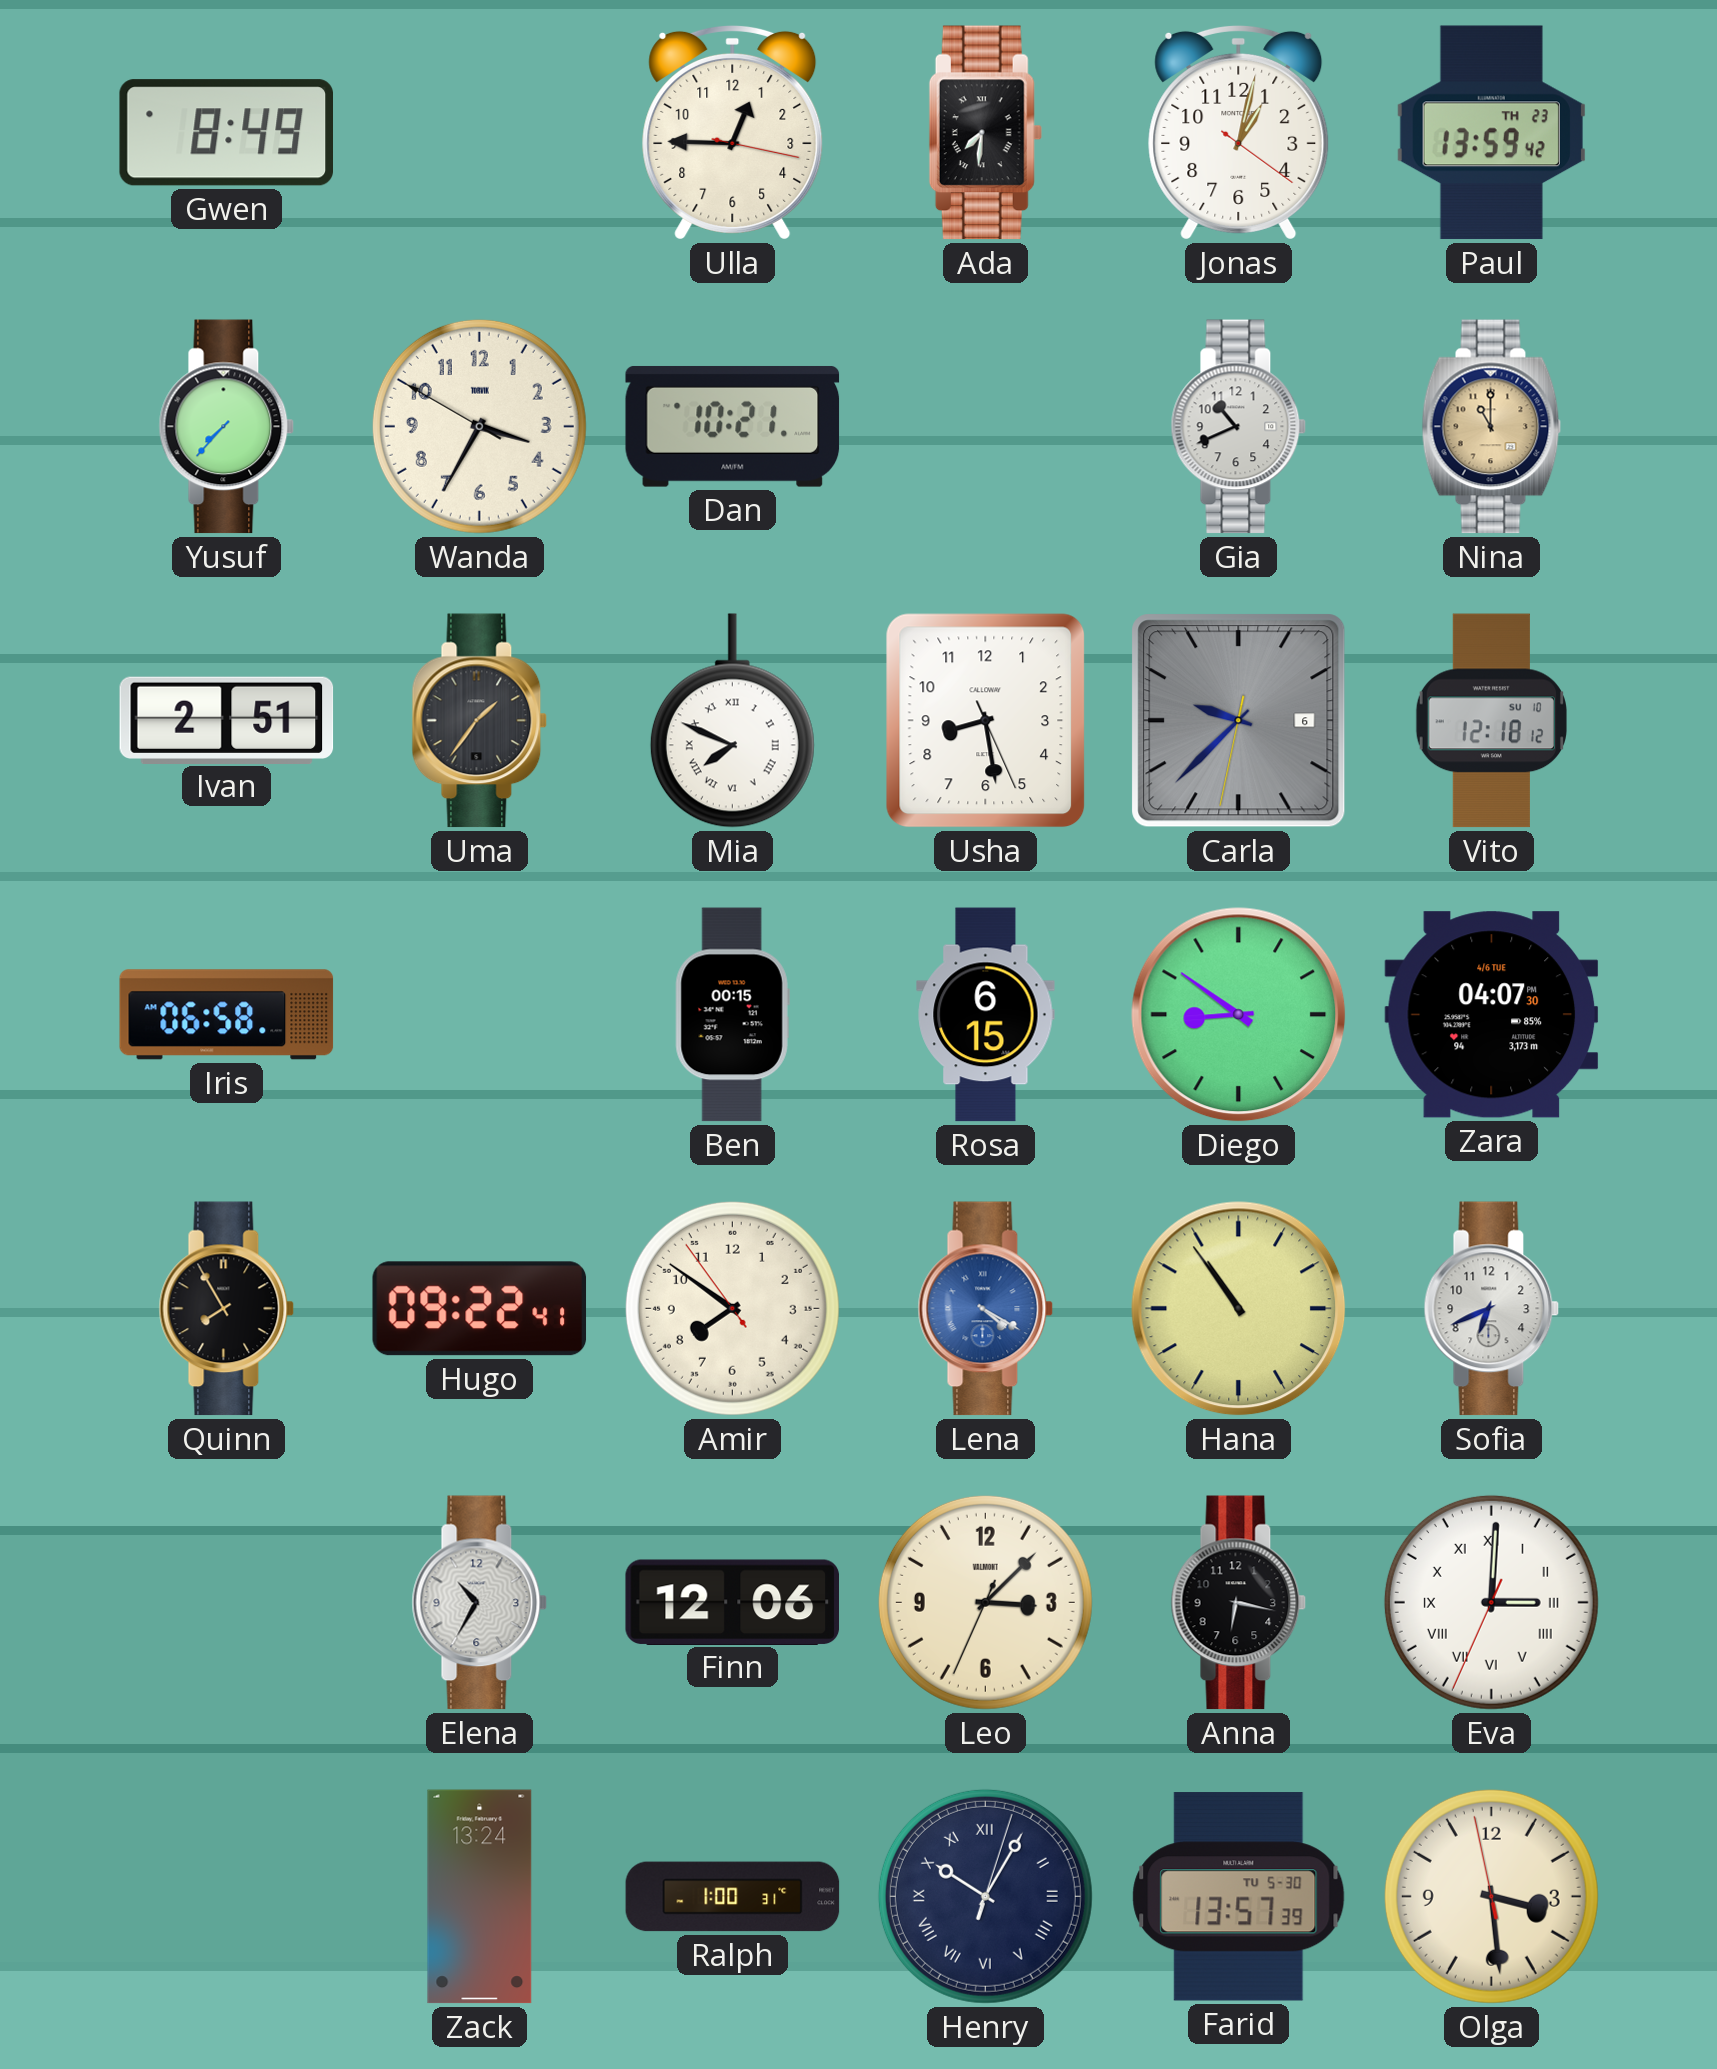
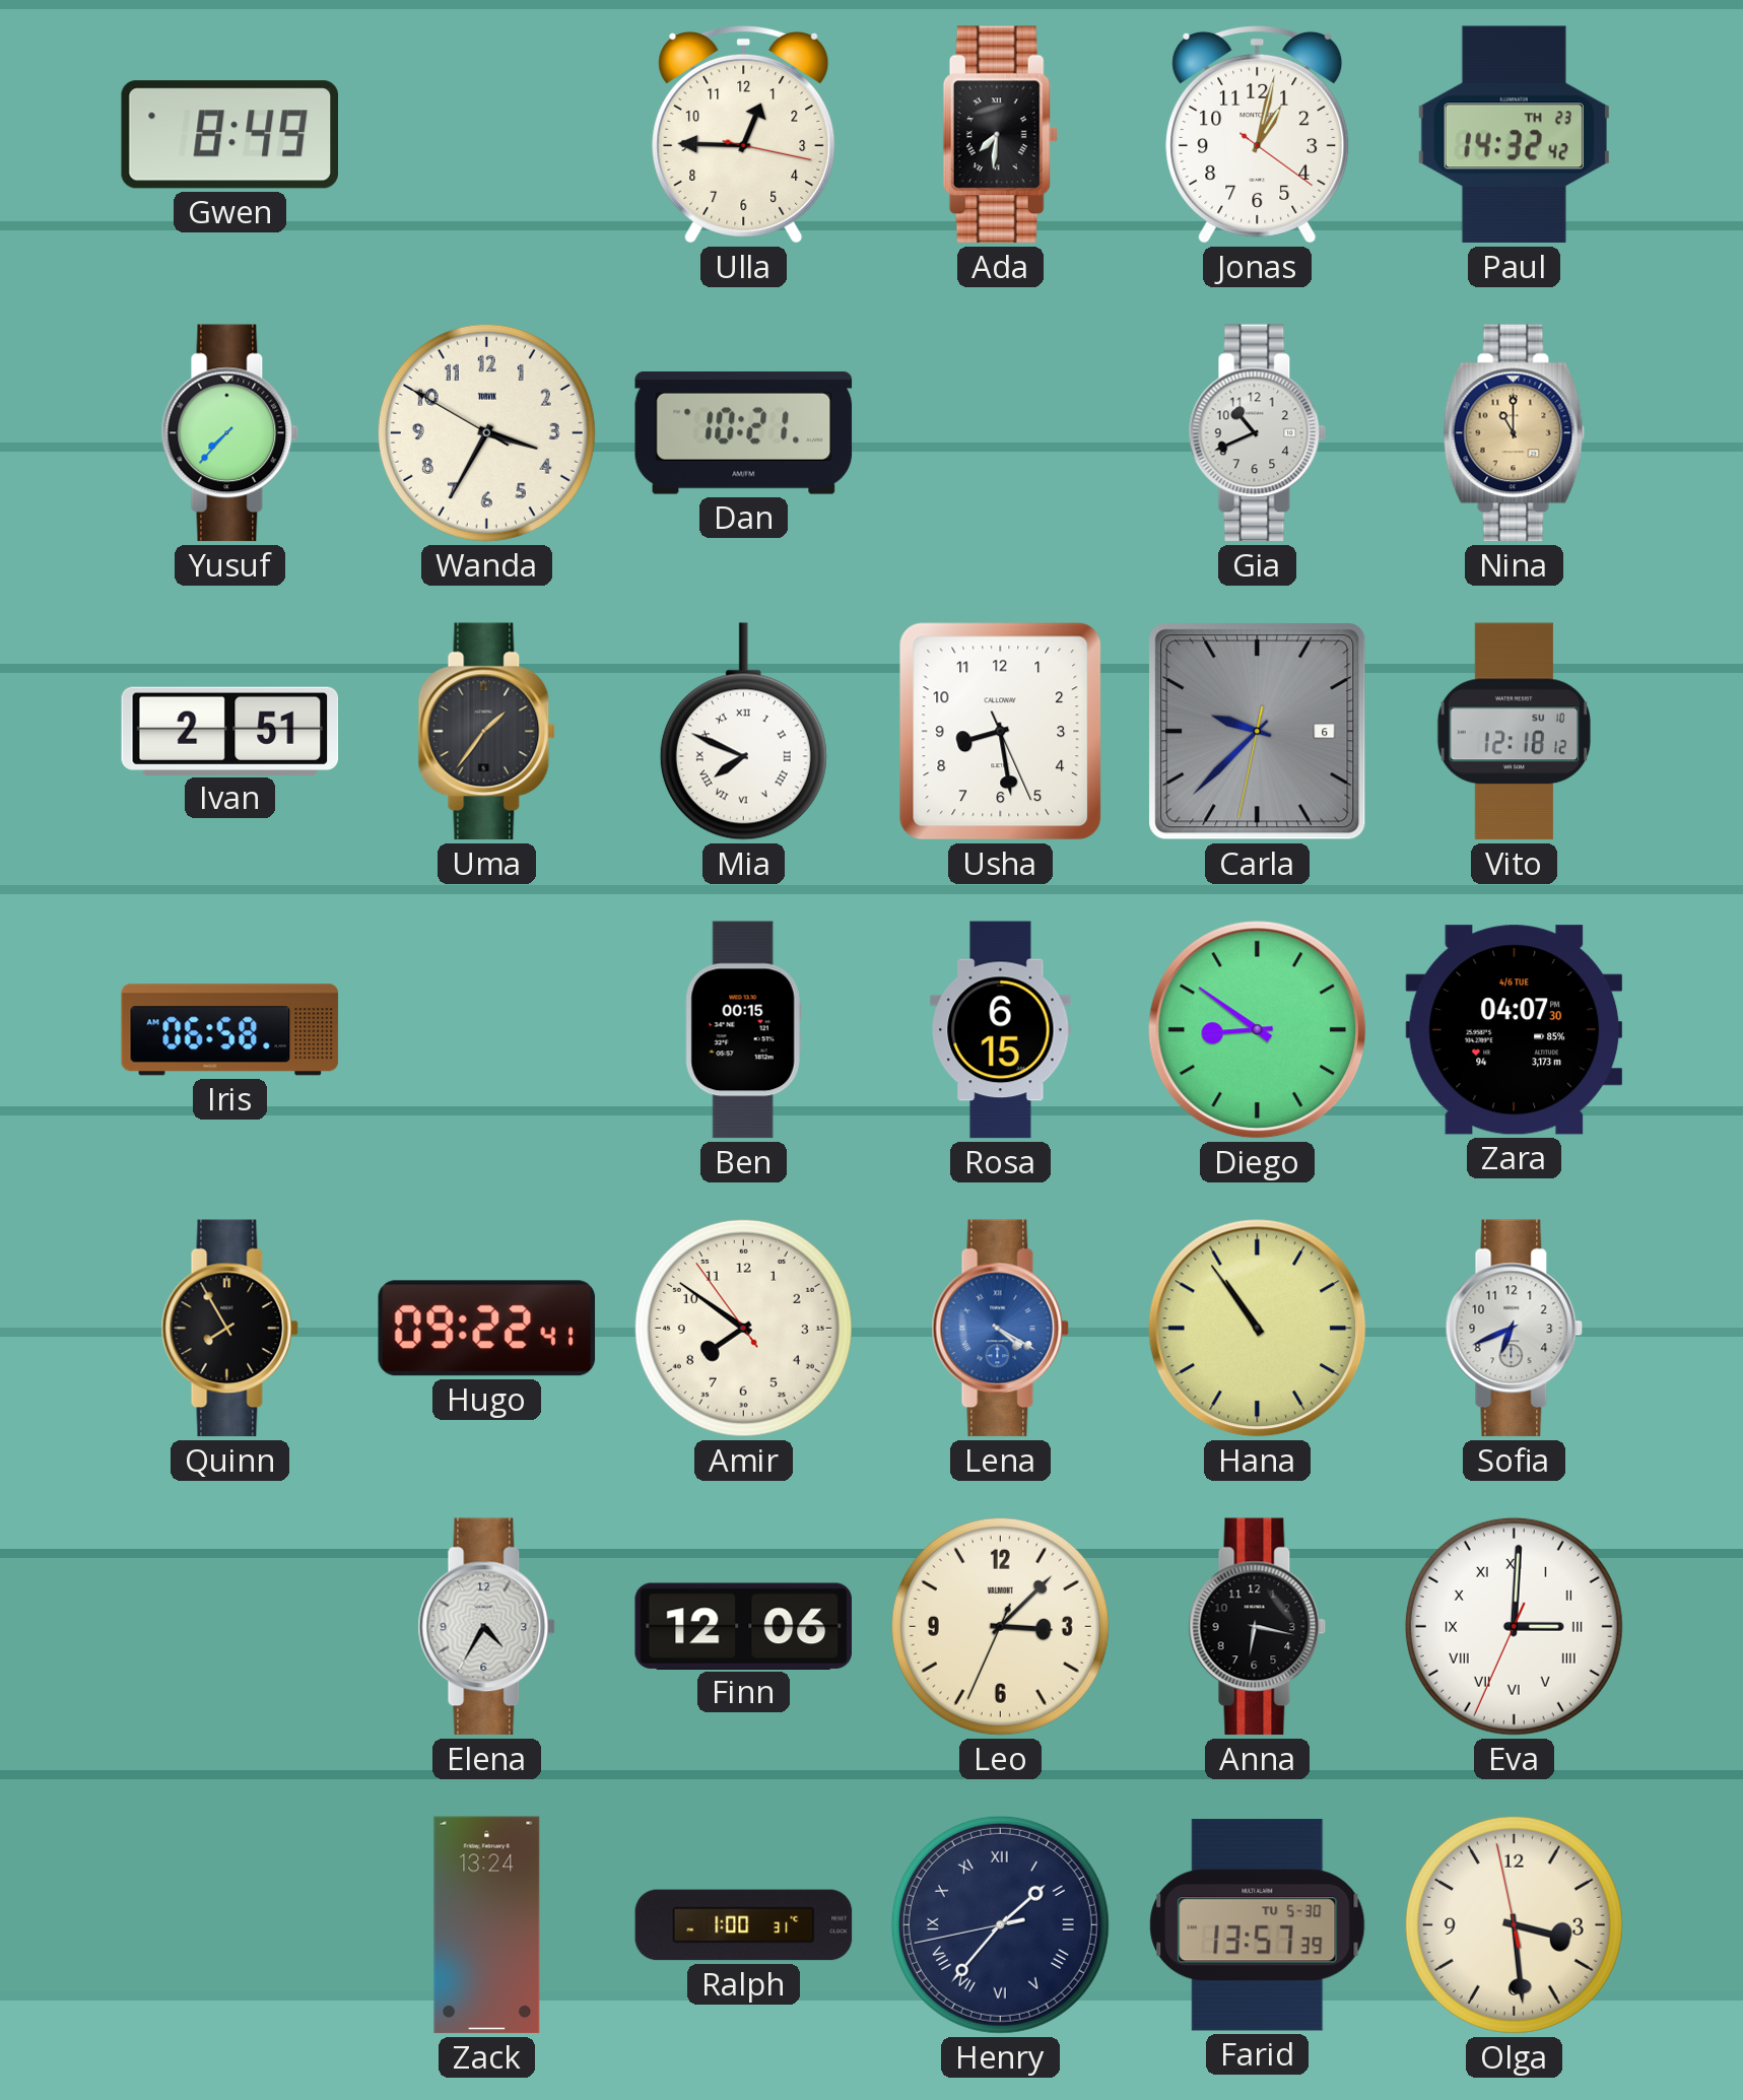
Paul: 13:59 -> 14:32 (1514, 135)
Elena: 10:35 -> 4:35 (487, 1627)
Henry: 10:05 -> 1:36 (1000, 1924)
